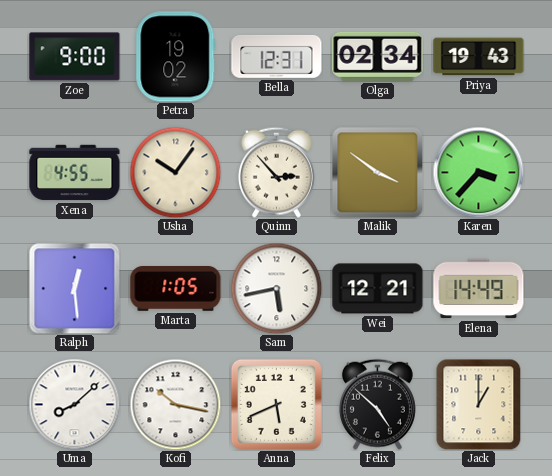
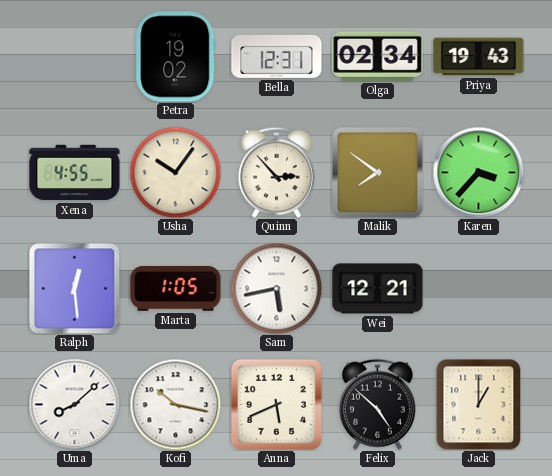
Zoe: 9:00 -> none (75, 57)
Malik: 3:51 -> 7:51 (377, 172)
Elena: 14:49 -> none (479, 289)
